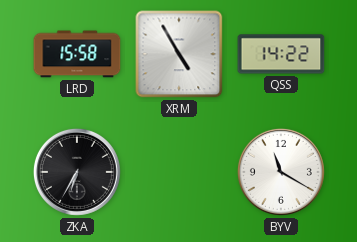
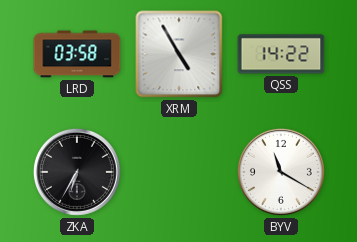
LRD: 15:58 -> 03:58 (77, 54)
